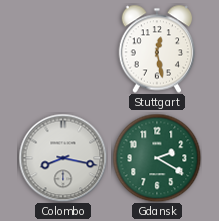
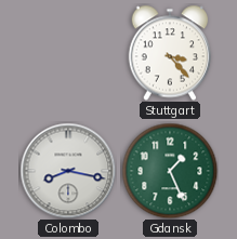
Stuttgart: 12:28 -> 3:23 (170, 53)
Gdansk: 2:20 -> 1:26 (170, 171)
